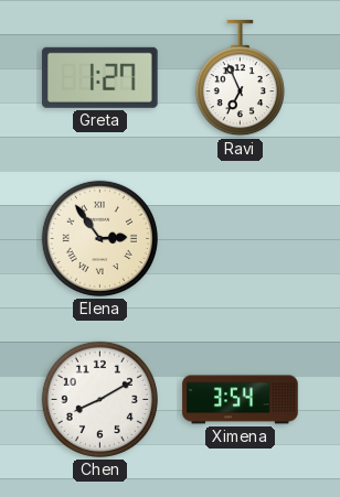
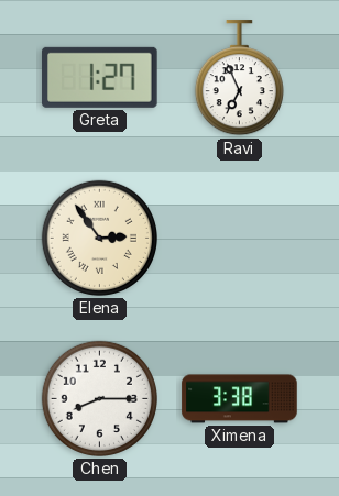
Chen: 8:10 -> 8:15 (99, 398)
Ximena: 3:54 -> 3:38 (240, 399)
